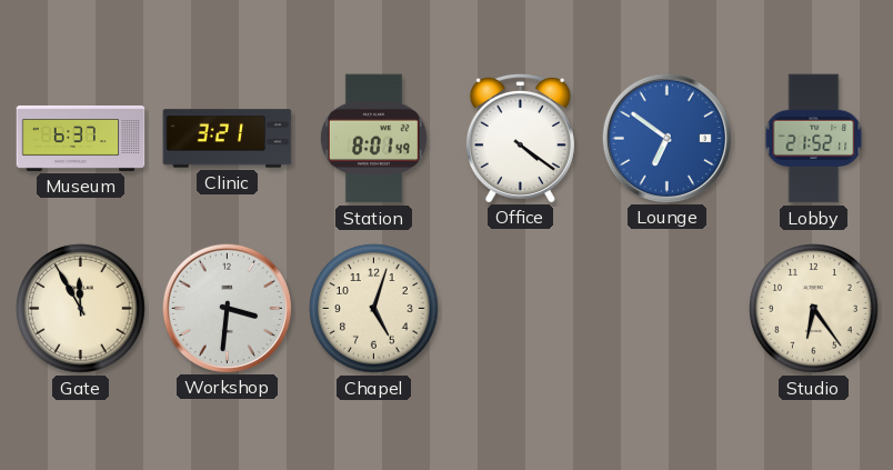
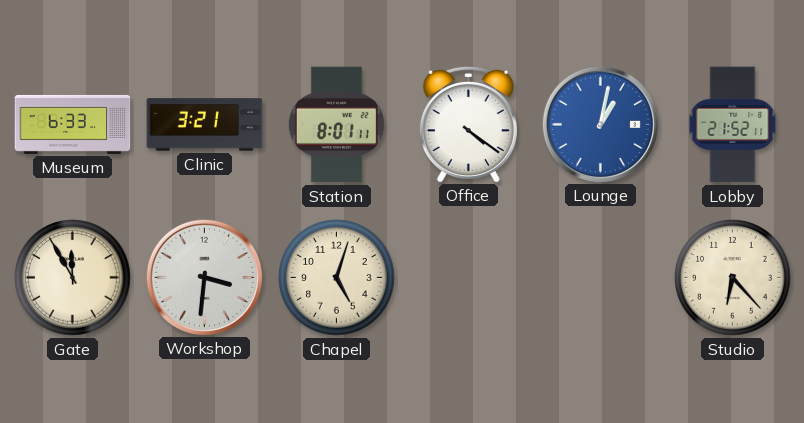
Museum: 6:37 -> 6:33 (73, 124)
Station: 8:01:49 -> 8:01:11 (336, 125)
Lounge: 6:51 -> 1:02 (600, 124)
Studio: 6:24 -> 6:23 (733, 278)
